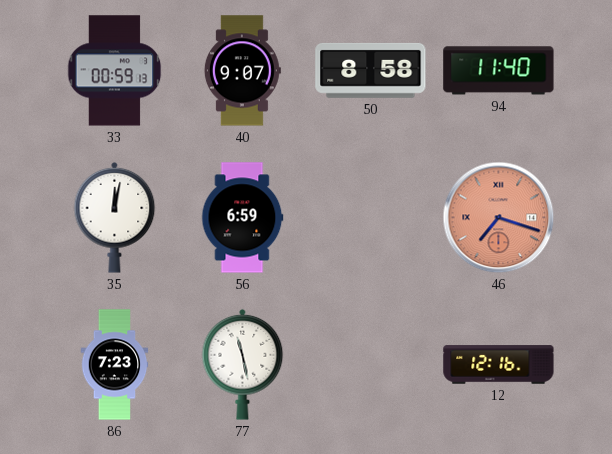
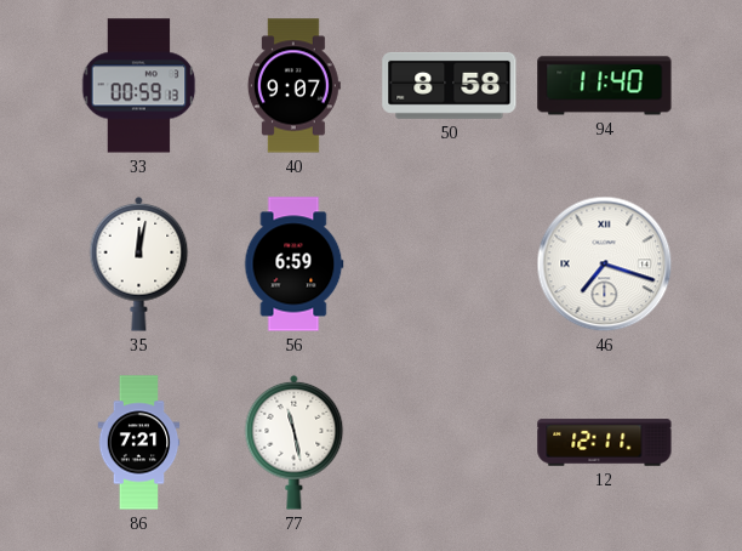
46 dial: salmon -> white (605, 265)
86: 7:23 -> 7:21 (139, 443)
12: 12:16 -> 12:11 (605, 443)
